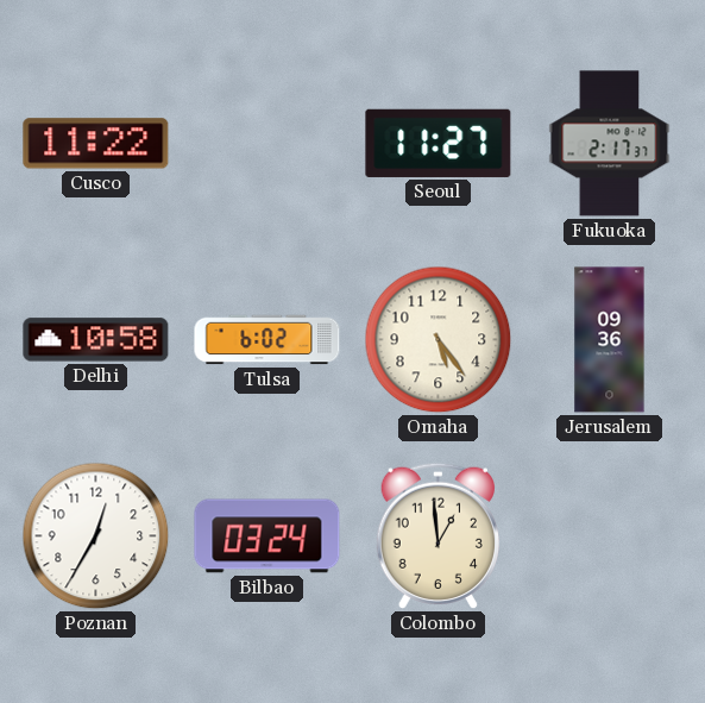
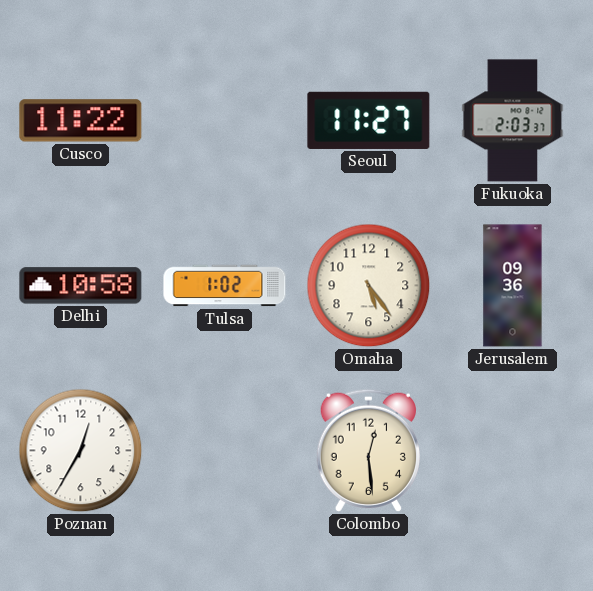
Fukuoka: 2:17 -> 2:03 (513, 121)
Tulsa: 6:02 -> 1:02 (225, 286)
Bilbao: 03:24 -> none (267, 536)
Colombo: 12:59 -> 12:29 (368, 450)
